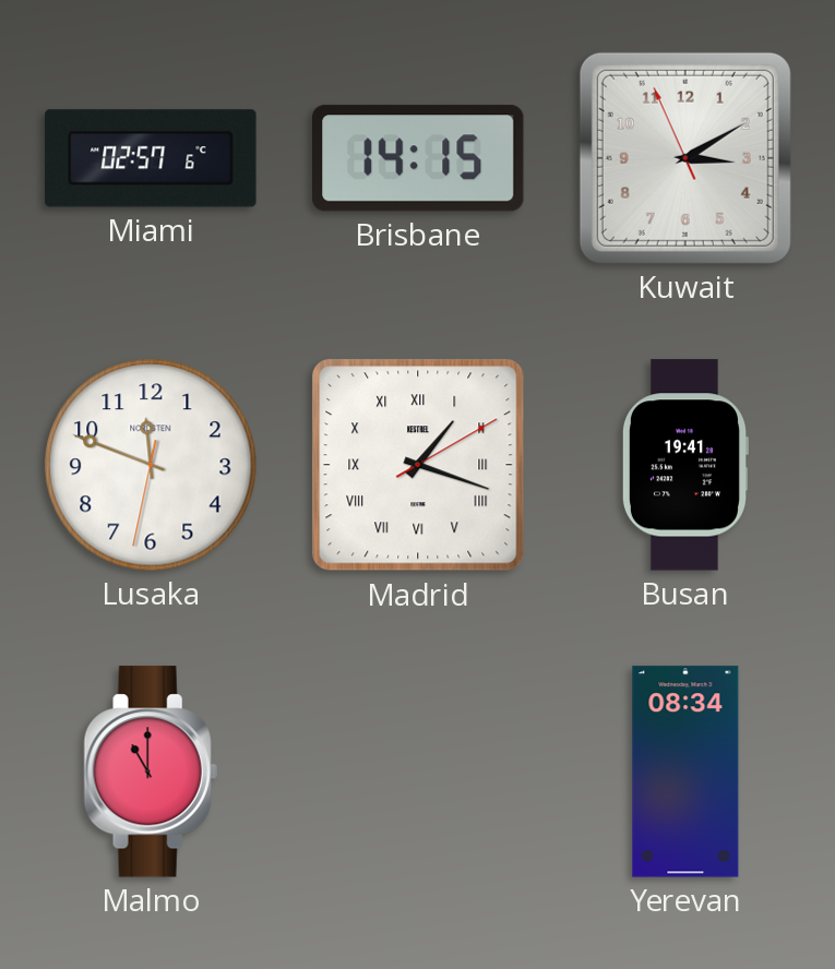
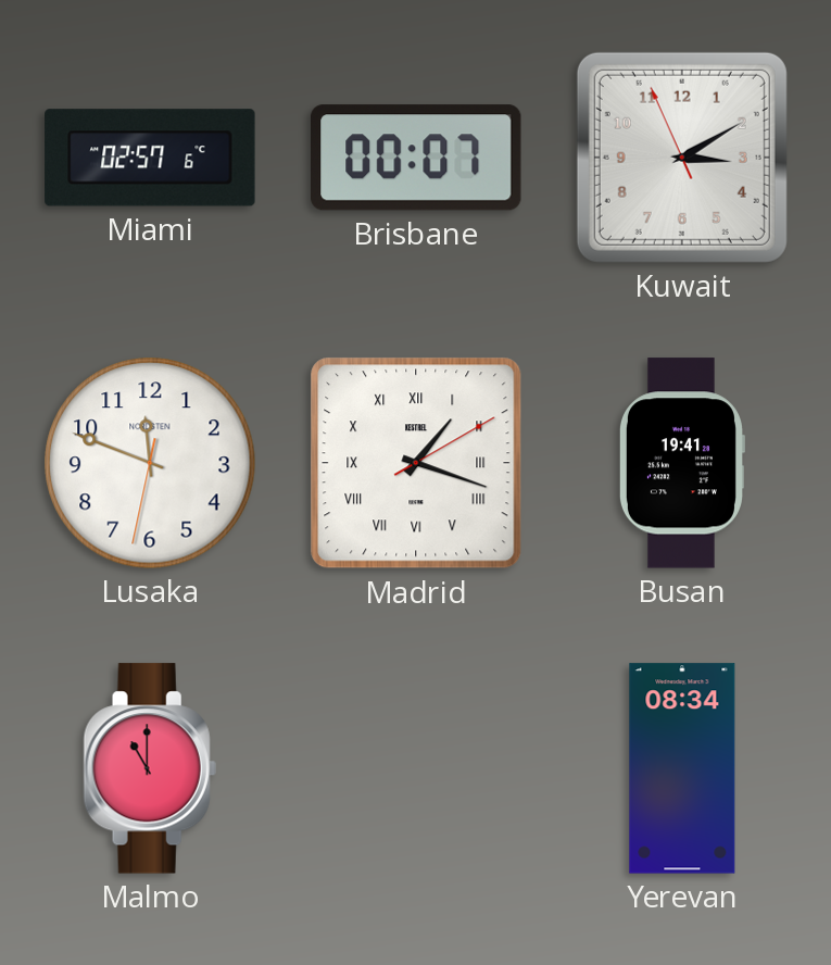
Brisbane: 14:15 -> 00:07 (417, 158)
